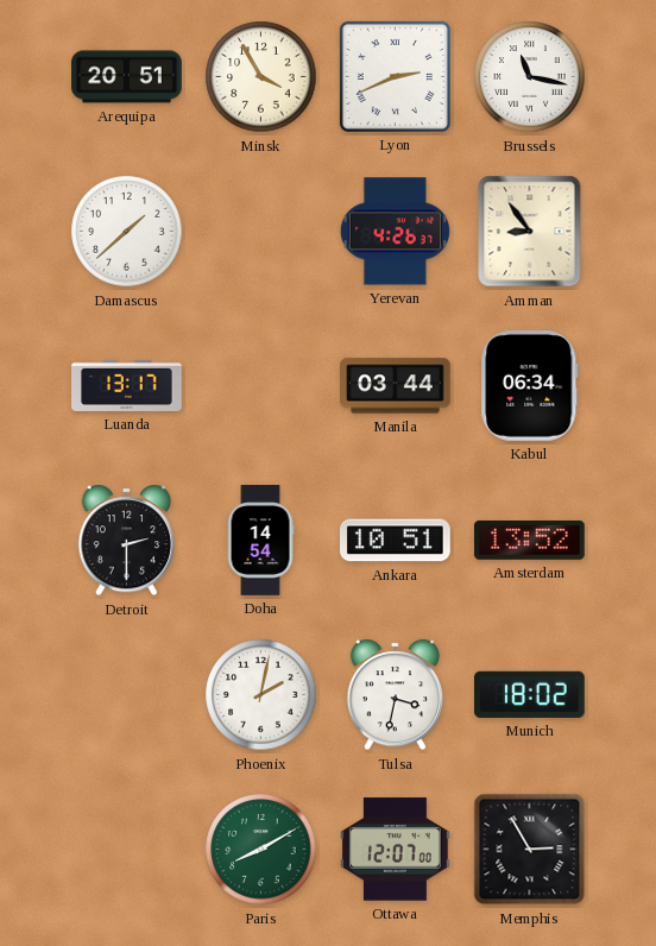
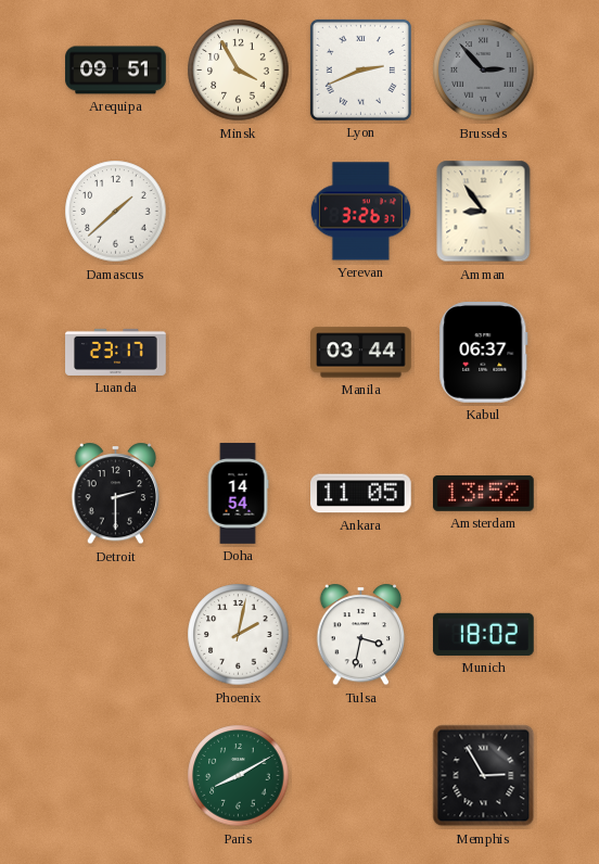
Arequipa: 20:51 -> 09:51 (116, 71)
Brussels: 11:17 -> 2:53 (484, 71)
Brussels dial: white -> grey (484, 71)
Yerevan: 4:26 -> 3:26 (360, 212)
Luanda: 13:17 -> 23:17 (116, 352)
Kabul: 06:34 -> 06:37 (484, 353)
Ankara: 10:51 -> 11:05 (361, 494)
Ottawa: 12:07 -> none (396, 850)
